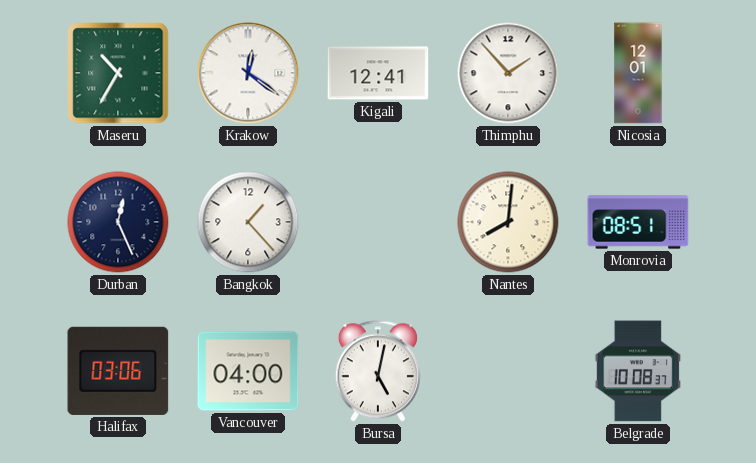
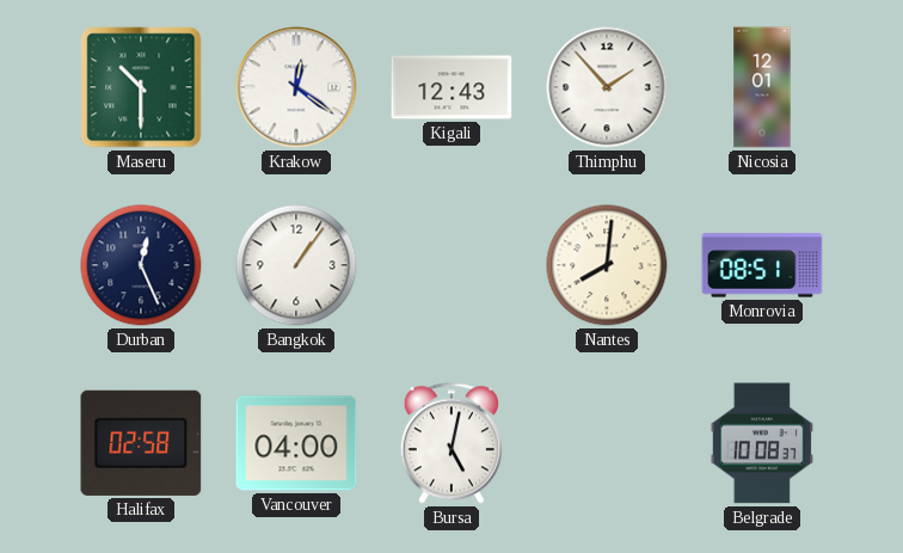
Maseru: 10:35 -> 10:30 (141, 87)
Kigali: 12:41 -> 12:43 (451, 87)
Bangkok: 1:23 -> 1:06 (296, 265)
Halifax: 03:06 -> 02:58 (141, 443)
